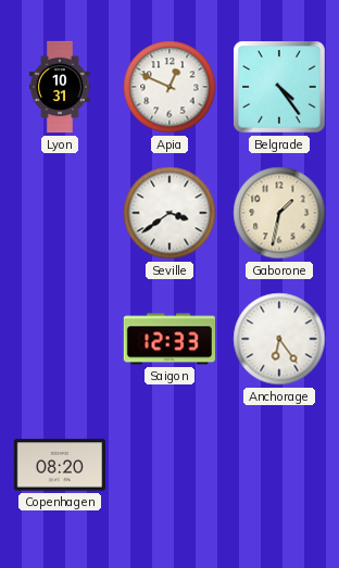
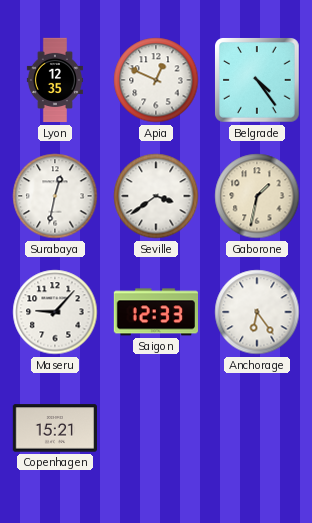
Lyon: 10:31 -> 12:35 (55, 80)
Surabaya: none -> 12:32 (55, 196)
Maseru: none -> 9:07 (55, 312)
Copenhagen: 08:20 -> 15:21 (54, 428)
